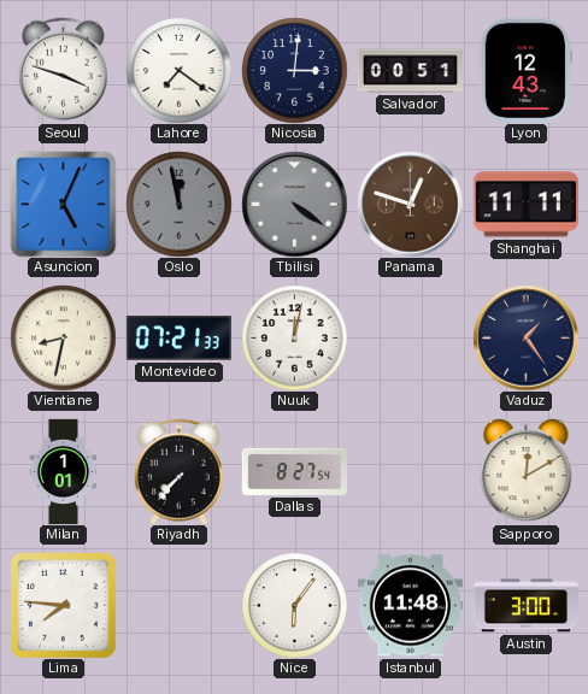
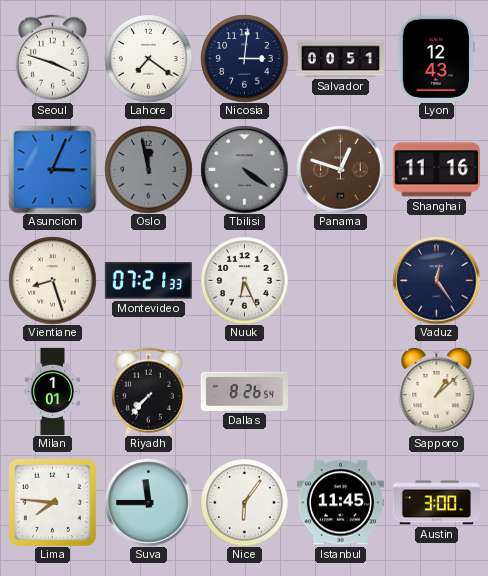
Asuncion: 5:04 -> 3:04 (52, 169)
Shanghai: 11:11 -> 11:16 (436, 170)
Vientiane: 8:32 -> 8:27 (52, 280)
Nuuk: 12:02 -> 6:26 (244, 280)
Vaduz: 1:24 -> 12:24 (436, 280)
Dallas: 8:27 -> 8:26 (244, 391)
Sapporo: 12:10 -> 1:08 (437, 391)
Suva: none -> 11:45 (148, 502)
Istanbul: 11:48 -> 11:45 (340, 503)
